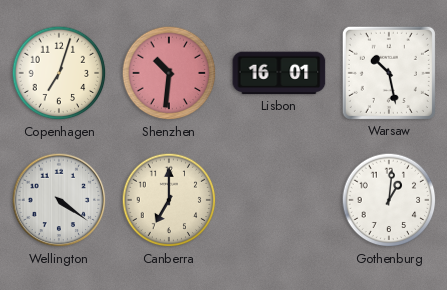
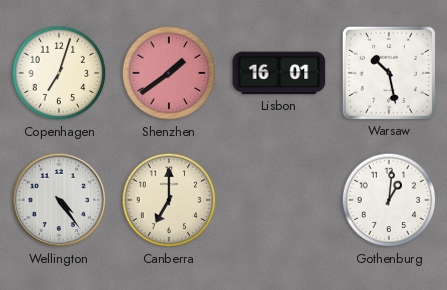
Shenzhen: 10:31 -> 1:39 (169, 73)
Wellington: 4:21 -> 4:24 (59, 200)
